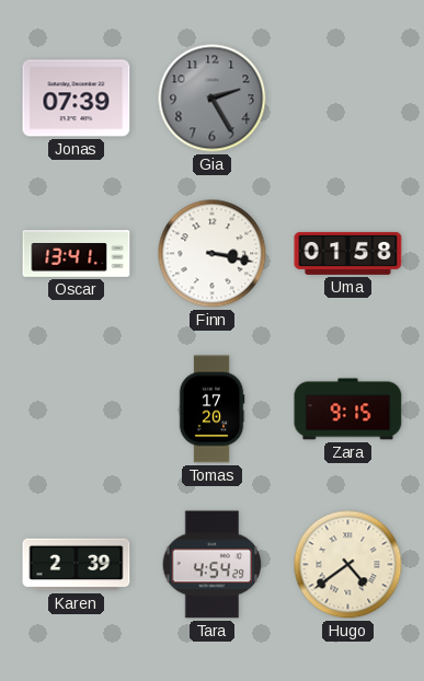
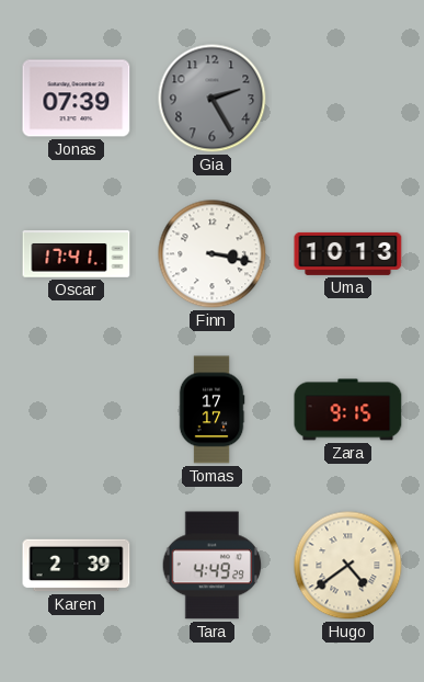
Oscar: 13:41 -> 17:41 (77, 254)
Uma: 01:58 -> 10:13 (348, 253)
Tomas: 17:20 -> 17:17 (211, 410)
Tara: 4:54 -> 4:49 (213, 566)
